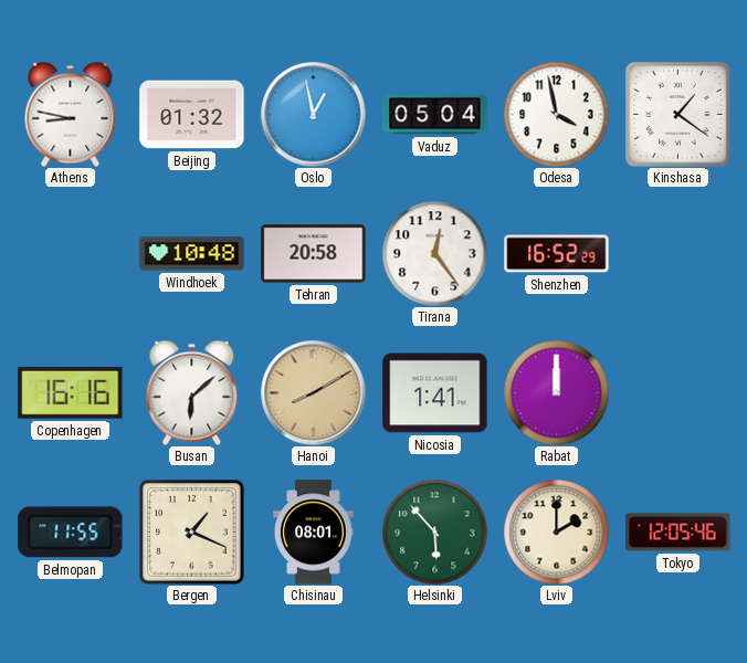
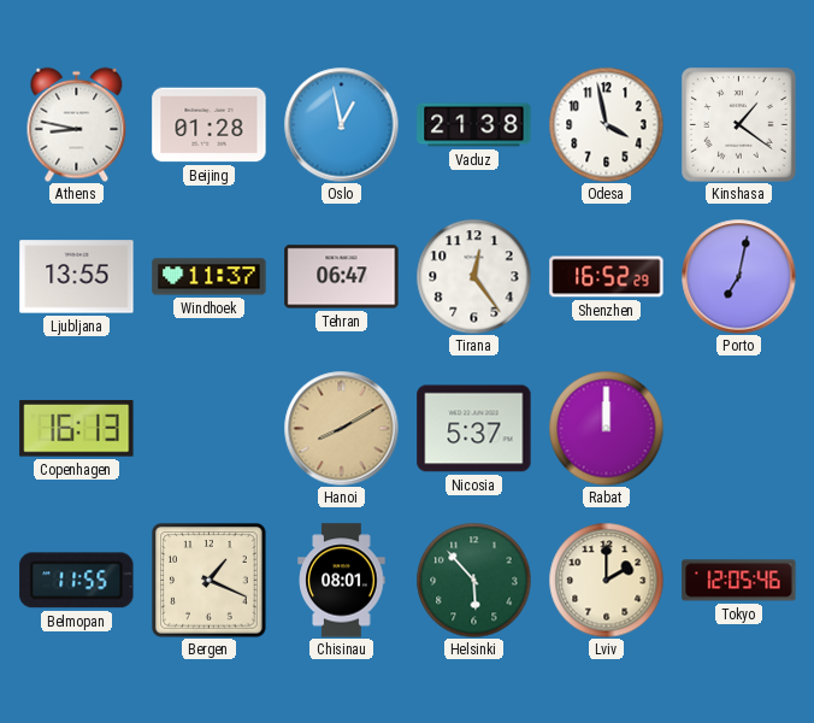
Beijing: 01:32 -> 01:28 (210, 125)
Vaduz: 05:04 -> 21:38 (474, 125)
Ljubljana: none -> 13:55 (77, 277)
Windhoek: 10:48 -> 11:37 (210, 277)
Tehran: 20:58 -> 06:47 (342, 277)
Porto: none -> 7:02 (738, 276)
Copenhagen: 16:16 -> 16:13 (77, 428)
Busan: 6:08 -> none (192, 392)
Nicosia: 1:41 -> 5:37 (474, 429)
